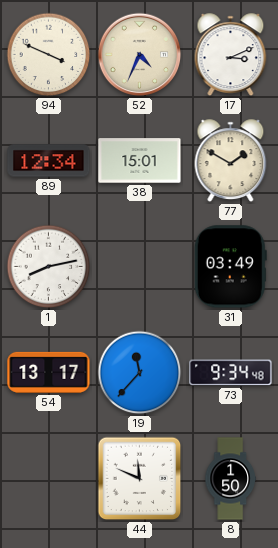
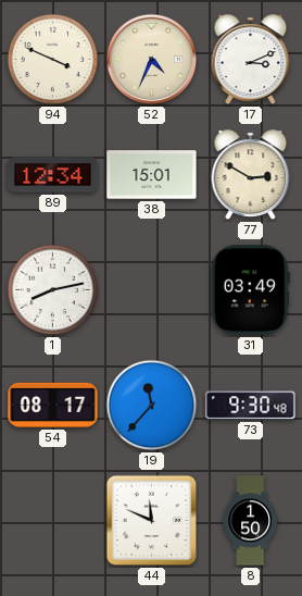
77: 1:50 -> 2:50 (251, 175)
54: 13:17 -> 08:17 (53, 405)
73: 9:34 -> 9:30 (251, 406)
